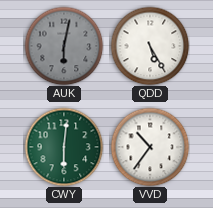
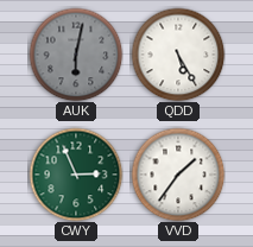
CWY: 6:01 -> 2:56 (76, 175)
VVD: 10:36 -> 1:36 (178, 175)
